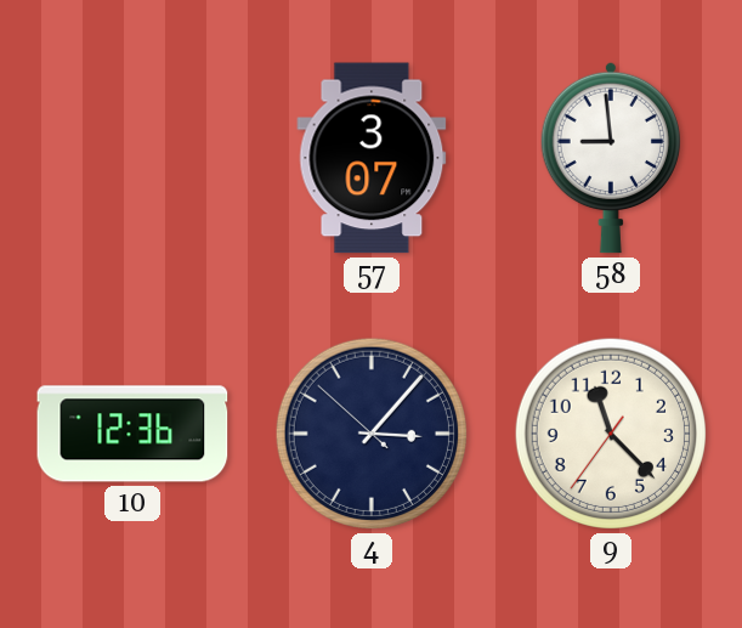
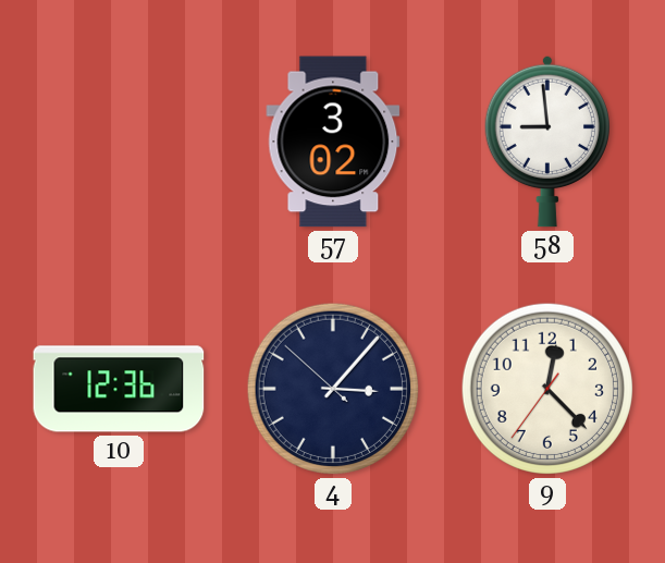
57: 3:07 -> 3:02 (333, 142)
9: 11:22 -> 12:22 (547, 389)
